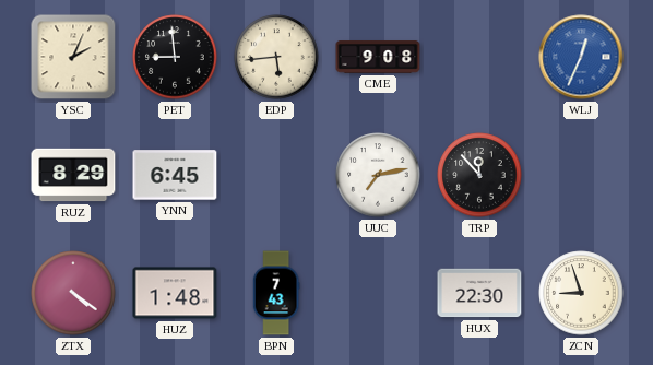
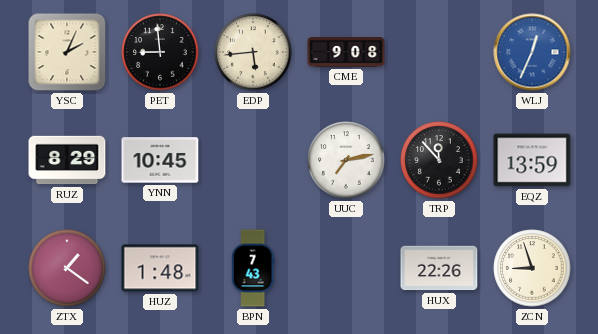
YNN: 6:45 -> 10:45 (160, 160)
EQZ: none -> 13:59 (532, 160)
ZTX: 4:21 -> 1:21 (67, 268)
HUX: 22:30 -> 22:26 (439, 268)
